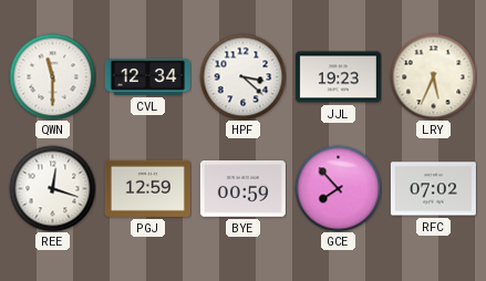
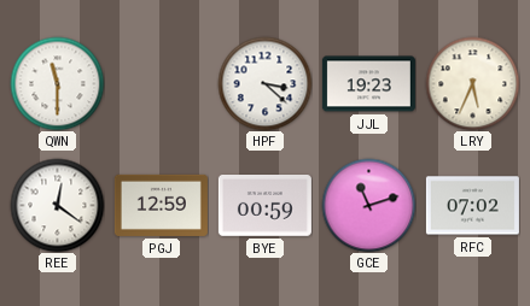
CVL: 12:34 -> none (147, 77)
REE: 12:18 -> 12:21 (57, 205)
GCE: 7:53 -> 11:12 (368, 205)
